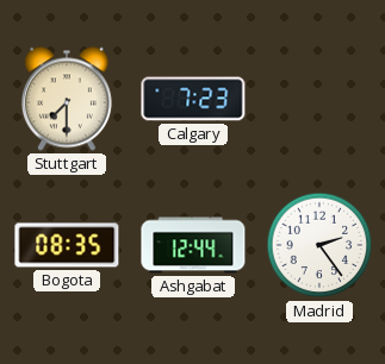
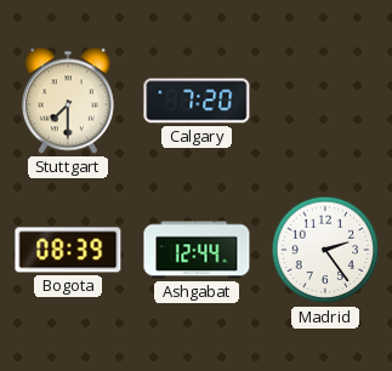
Calgary: 7:23 -> 7:20 (197, 101)
Bogota: 08:35 -> 08:39 (68, 250)
